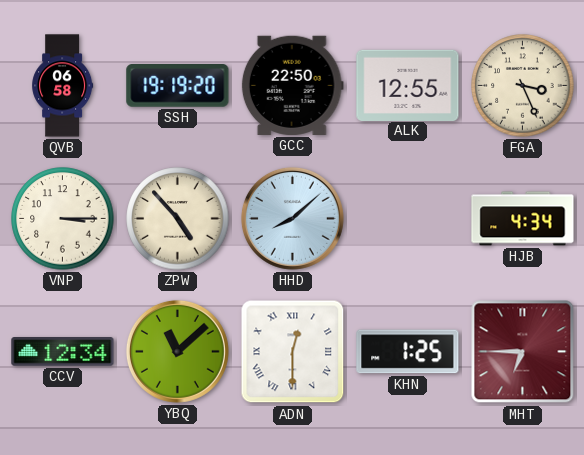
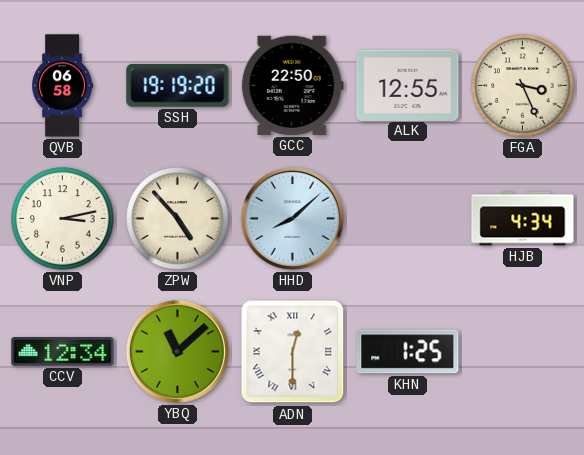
VNP: 3:15 -> 3:13 (63, 219)
MHT: 6:45 -> none (523, 352)
